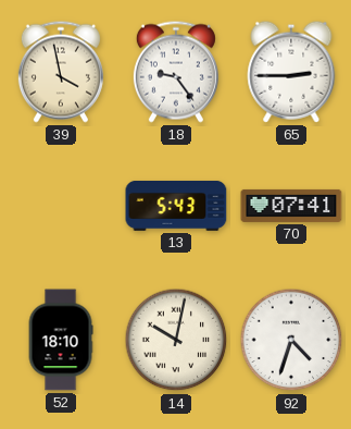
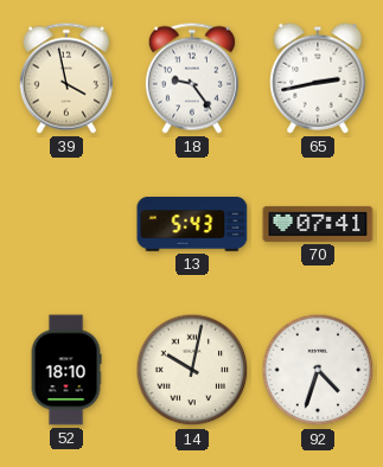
65: 2:45 -> 2:43 (318, 78)
